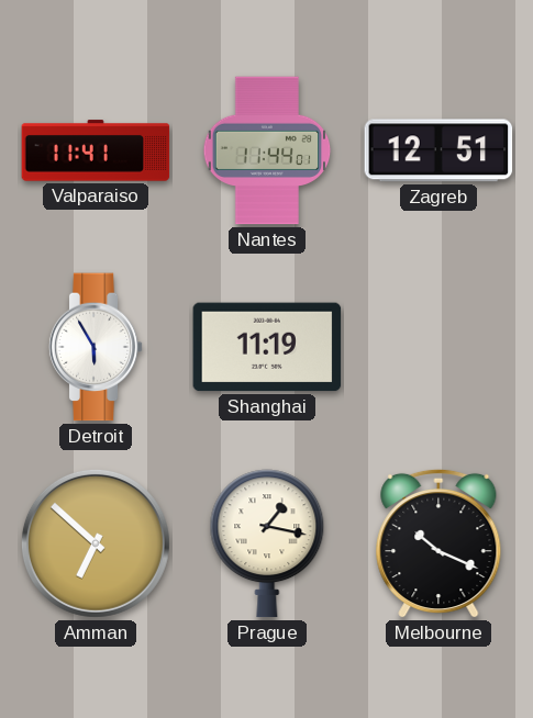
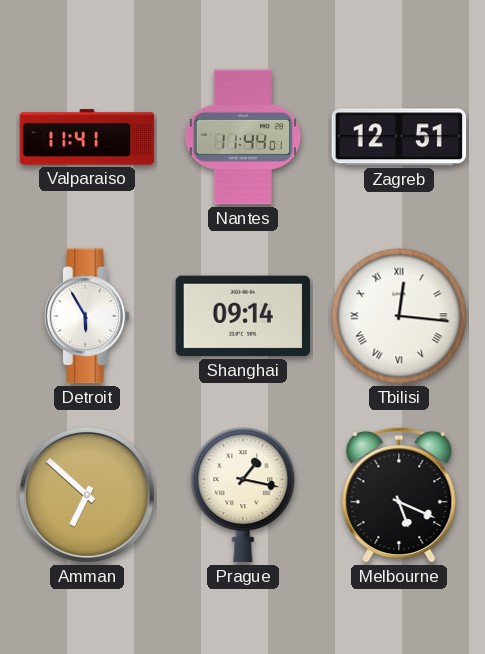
Shanghai: 11:19 -> 09:14 (243, 316)
Tbilisi: none -> 12:16 (399, 316)
Melbourne: 10:19 -> 5:19 (399, 495)
